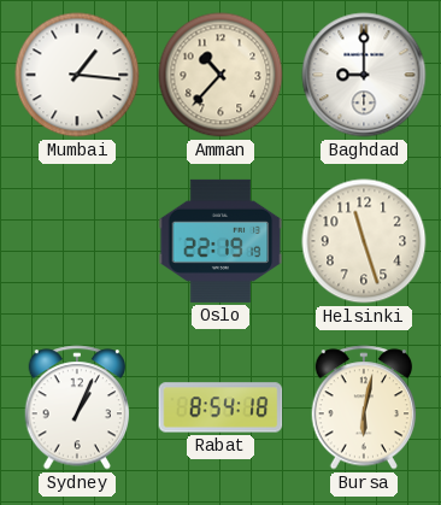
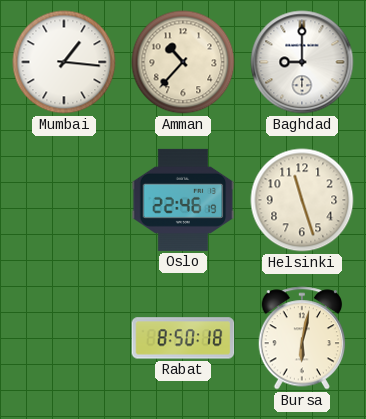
Oslo: 22:19 -> 22:46 (183, 200)
Sydney: 1:04 -> none (77, 407)
Rabat: 8:54 -> 8:50 (183, 338)
